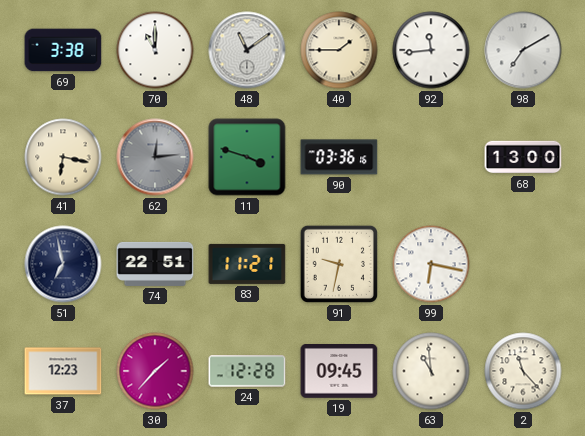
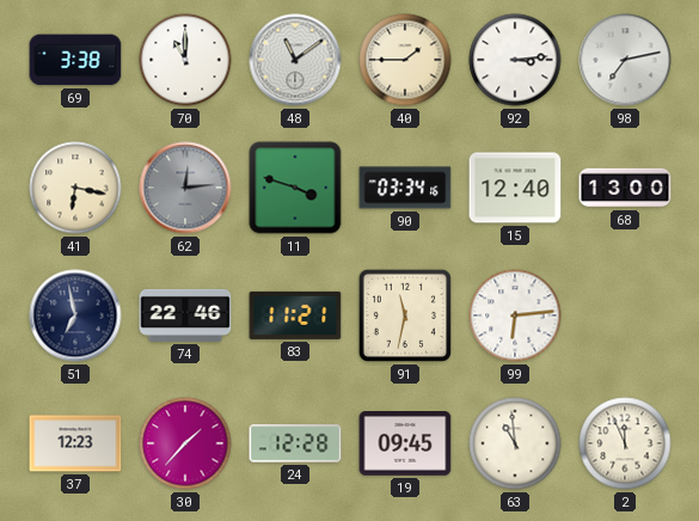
92: 11:44 -> 3:14 (515, 60)
98: 7:10 -> 7:13 (625, 60)
90: 03:36 -> 03:34 (405, 188)
15: none -> 12:40 (515, 188)
74: 22:51 -> 22:46 (185, 315)
91: 9:32 -> 11:32 (405, 315)
99: 6:17 -> 6:14 (515, 315)
2: 11:23 -> 11:56 (625, 443)
